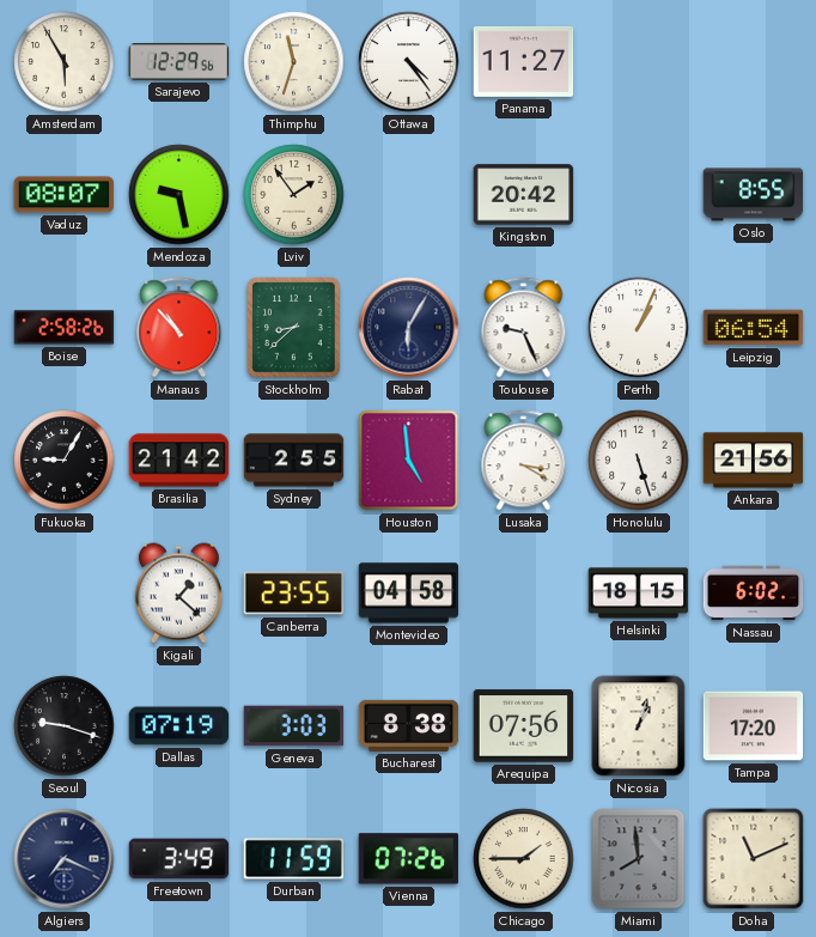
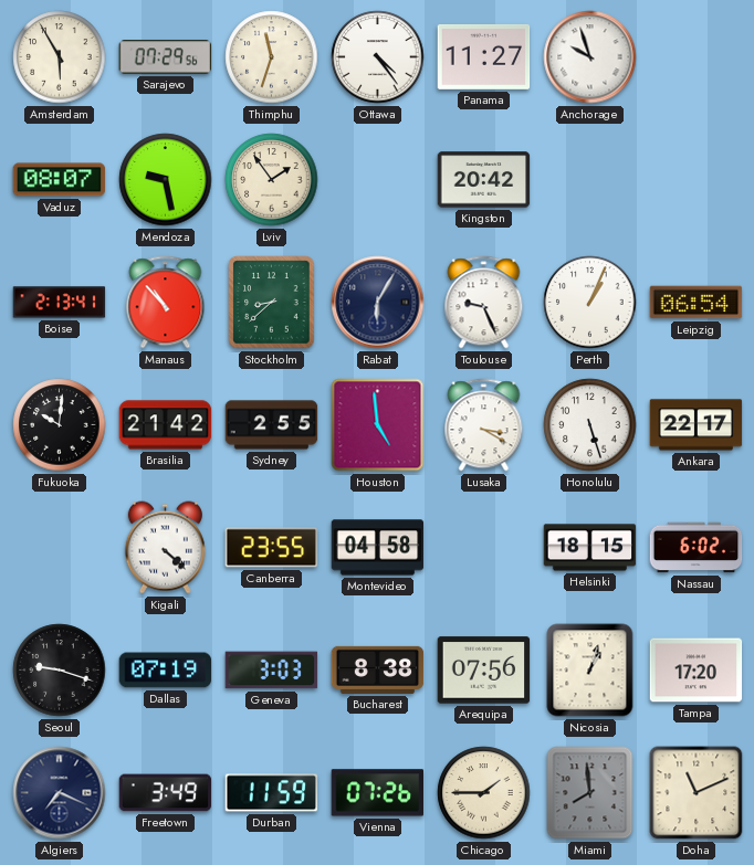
Sarajevo: 12:29 -> 07:29 (166, 57)
Anchorage: none -> 9:57 (590, 57)
Oslo: 8:55 -> none (754, 195)
Boise: 2:58 -> 2:13 (60, 303)
Fukuoka: 9:05 -> 10:01 (60, 425)
Ankara: 21:56 -> 22:17 (697, 425)
Kigali: 1:22 -> 4:22 (165, 548)
